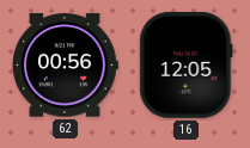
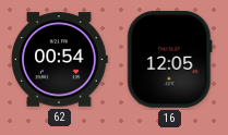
62: 00:56 -> 00:54 (59, 60)
